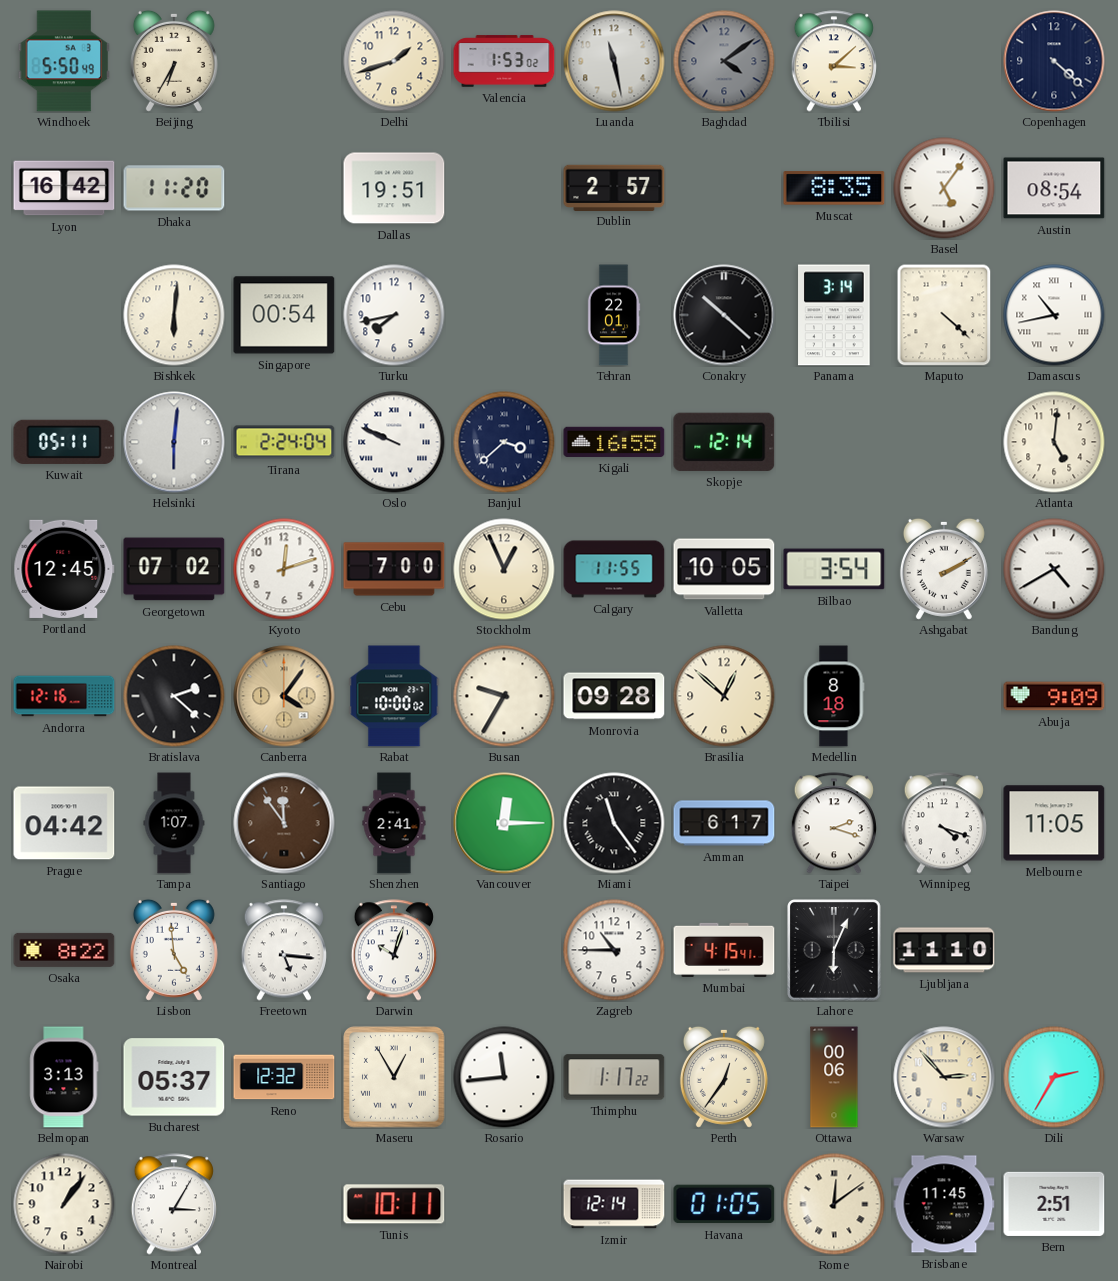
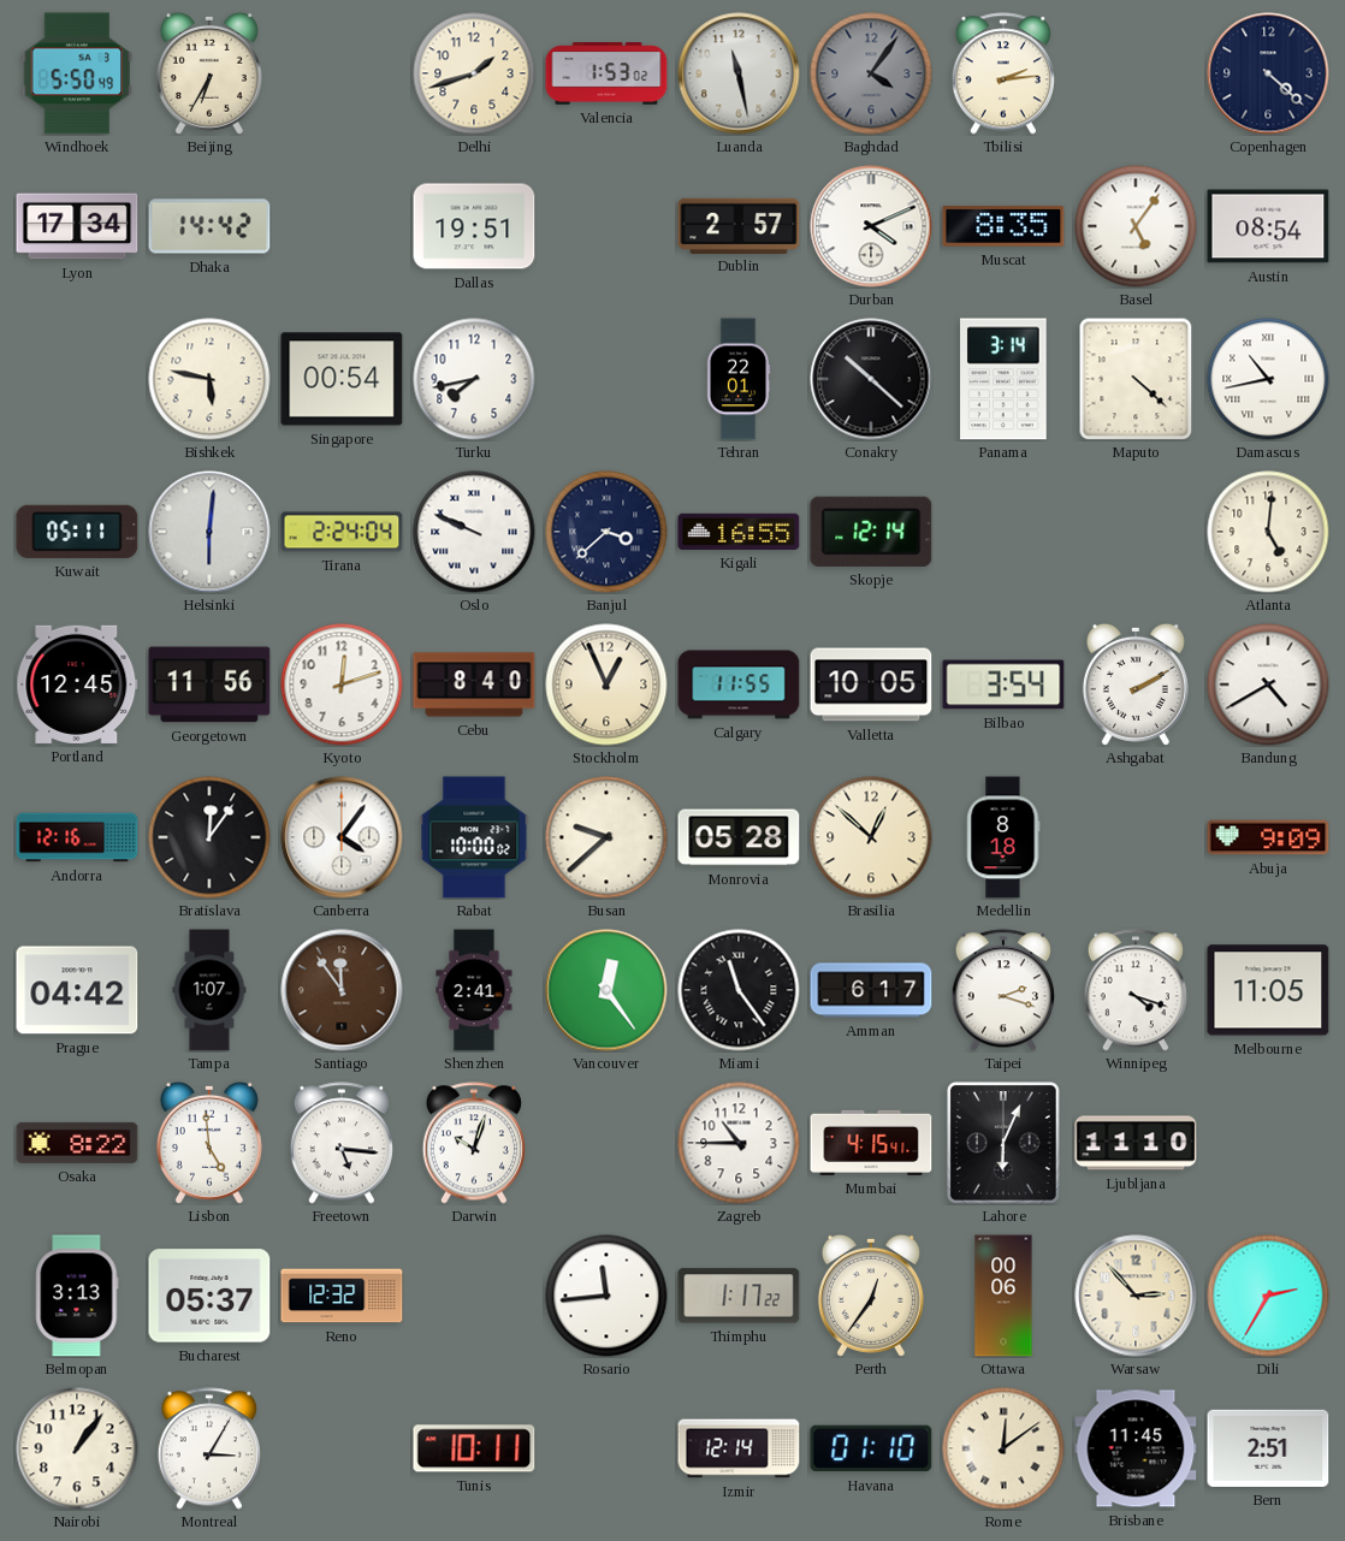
Baghdad: 4:09 -> 4:06 (871, 73)
Tbilisi: 3:08 -> 2:14 (1003, 73)
Lyon: 16:42 -> 17:34 (77, 226)
Dhaka: 11:20 -> 14:42 (209, 226)
Durban: none -> 4:11 (871, 226)
Bishkek: 6:01 -> 5:47 (209, 379)
Georgetown: 07:02 -> 11:56 (209, 684)
Cebu: 7:00 -> 8:40 (474, 684)
Bratislava: 2:22 -> 12:06 (209, 837)
Canberra dial: champagne -> white (342, 837)
Busan: 9:35 -> 9:38 (606, 837)
Monrovia: 09:28 -> 05:28 (739, 837)
Vancouver: 12:15 -> 12:24 (606, 990)
Maseru: 12:55 -> none (395, 1078)
Havana: 01:05 -> 01:10 (871, 1448)
